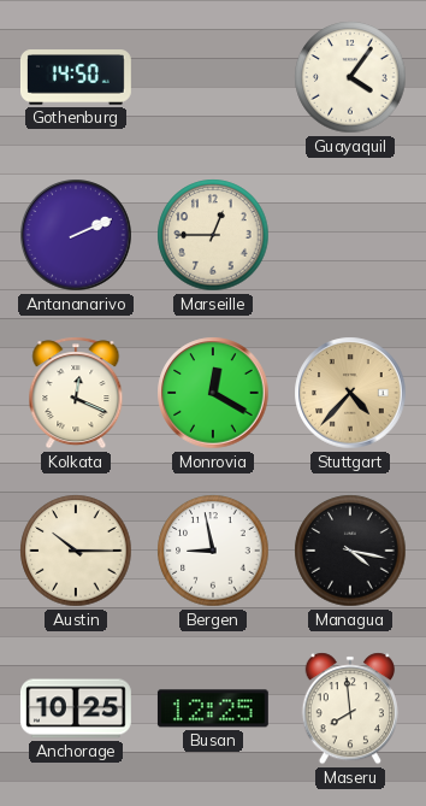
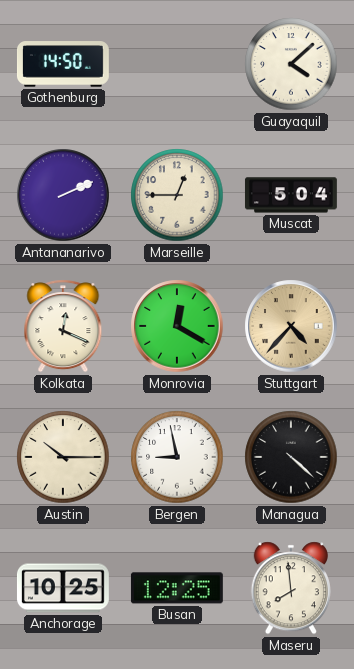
Guayaquil: 4:06 -> 4:08 (291, 64)
Muscat: none -> 5:04 (291, 195)
Managua: 4:17 -> 4:22 (291, 457)
